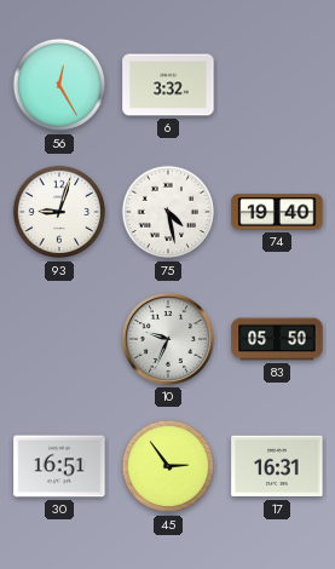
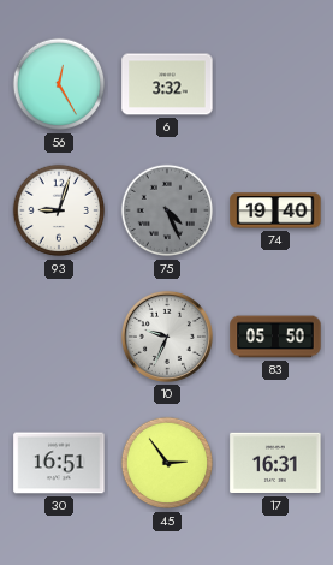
75: 4:28 -> 4:26 (167, 210)
75 dial: white -> grey (167, 210)
